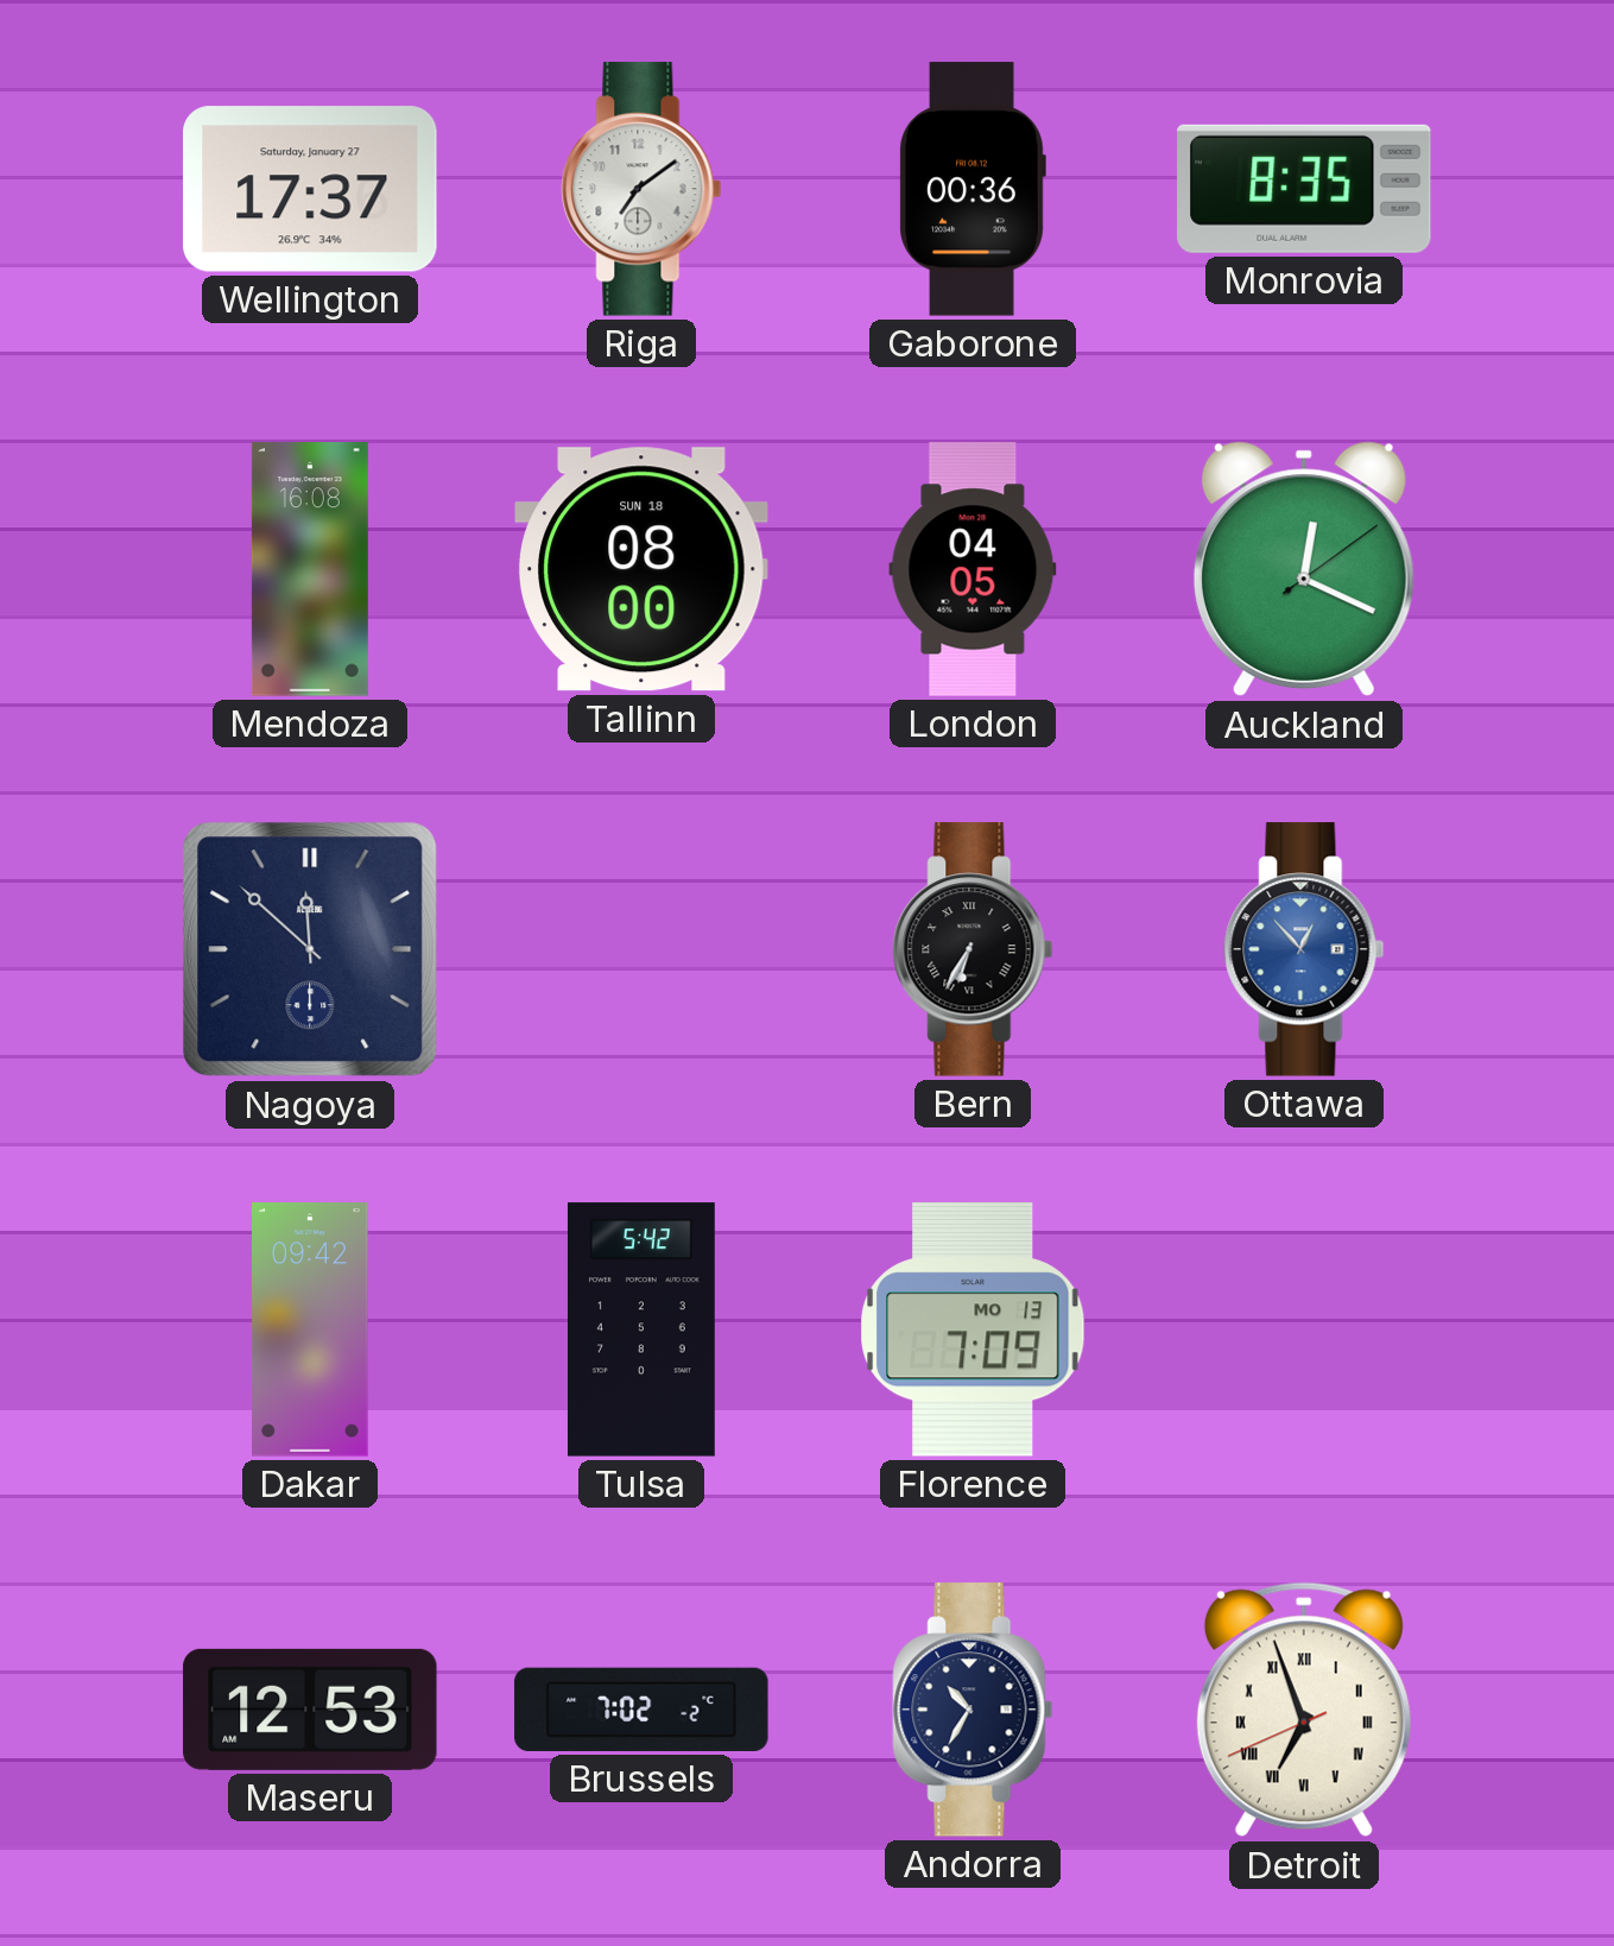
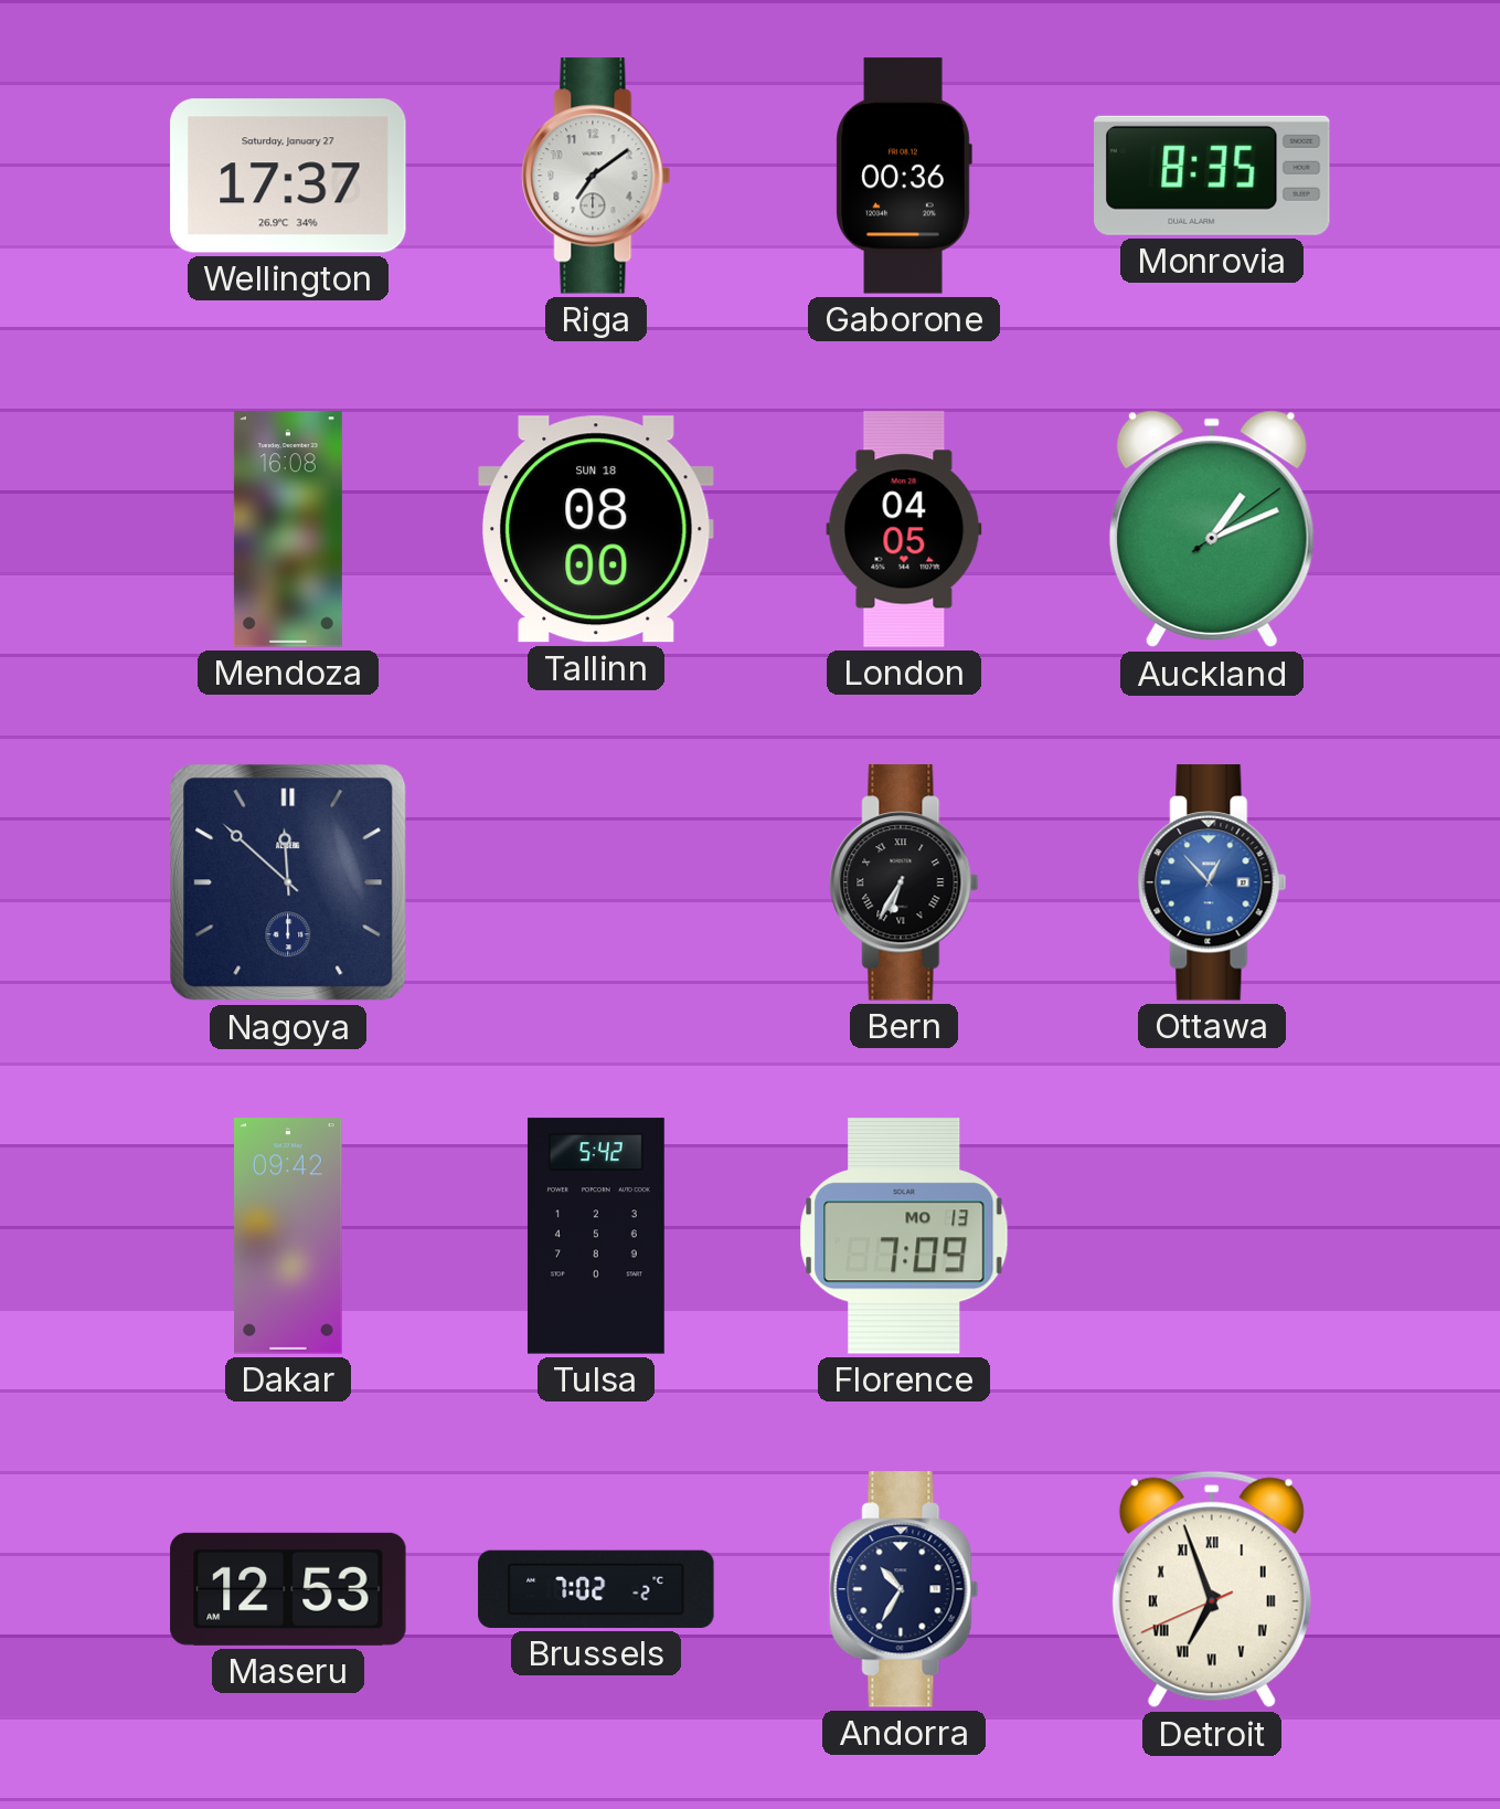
Auckland: 12:19 -> 1:11 (1212, 529)
